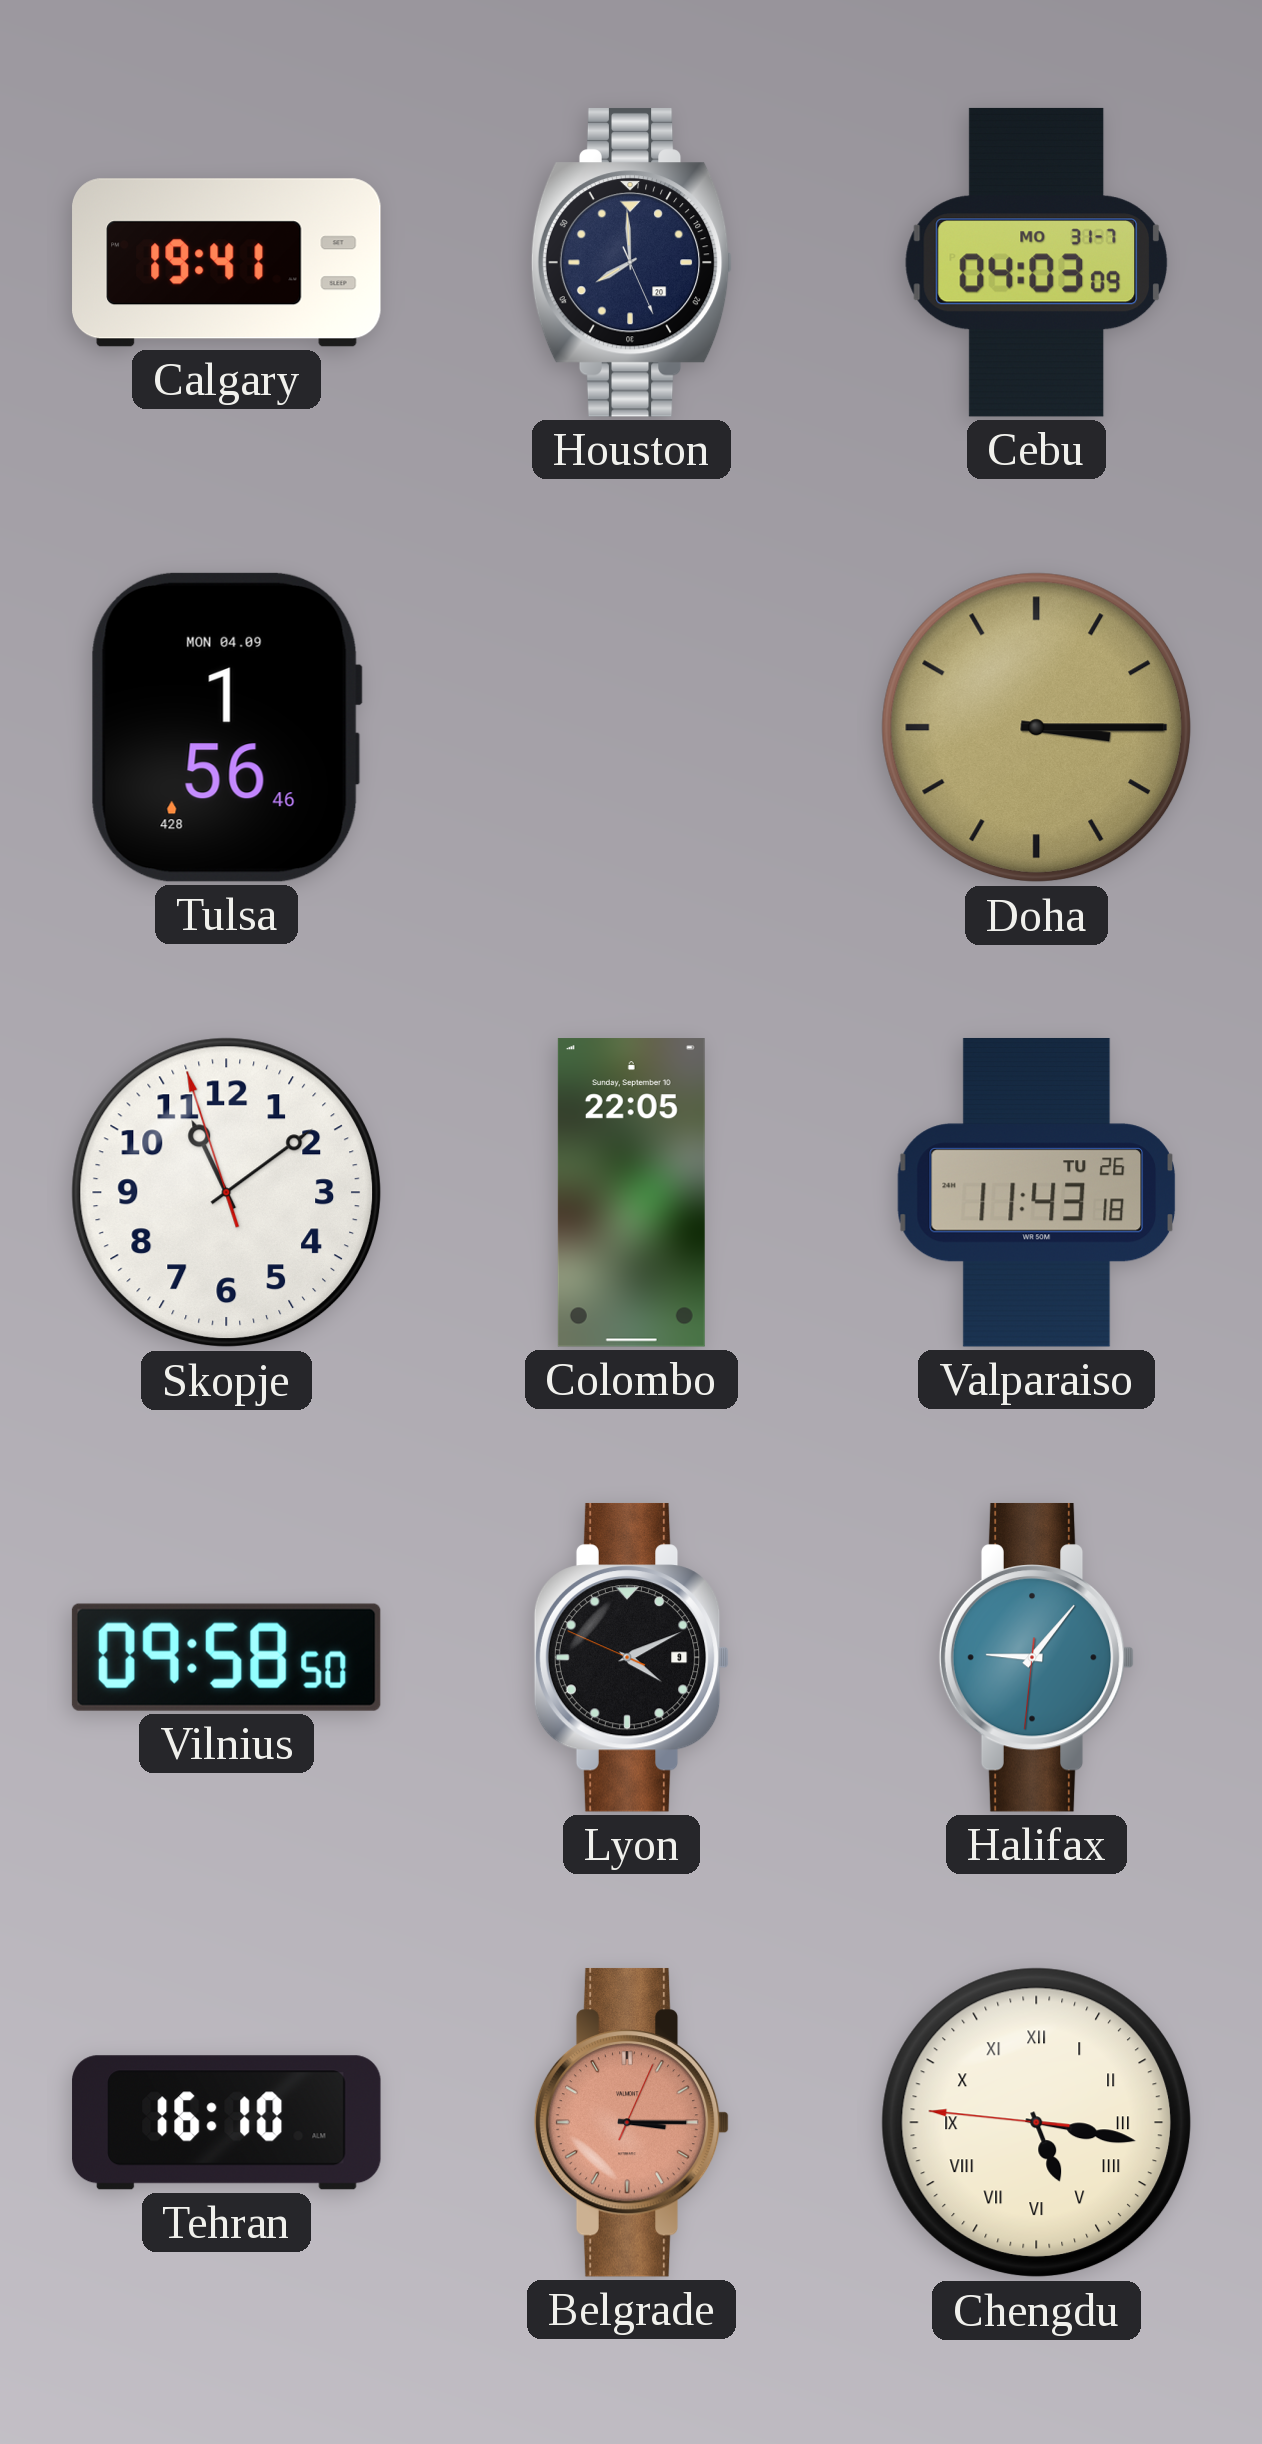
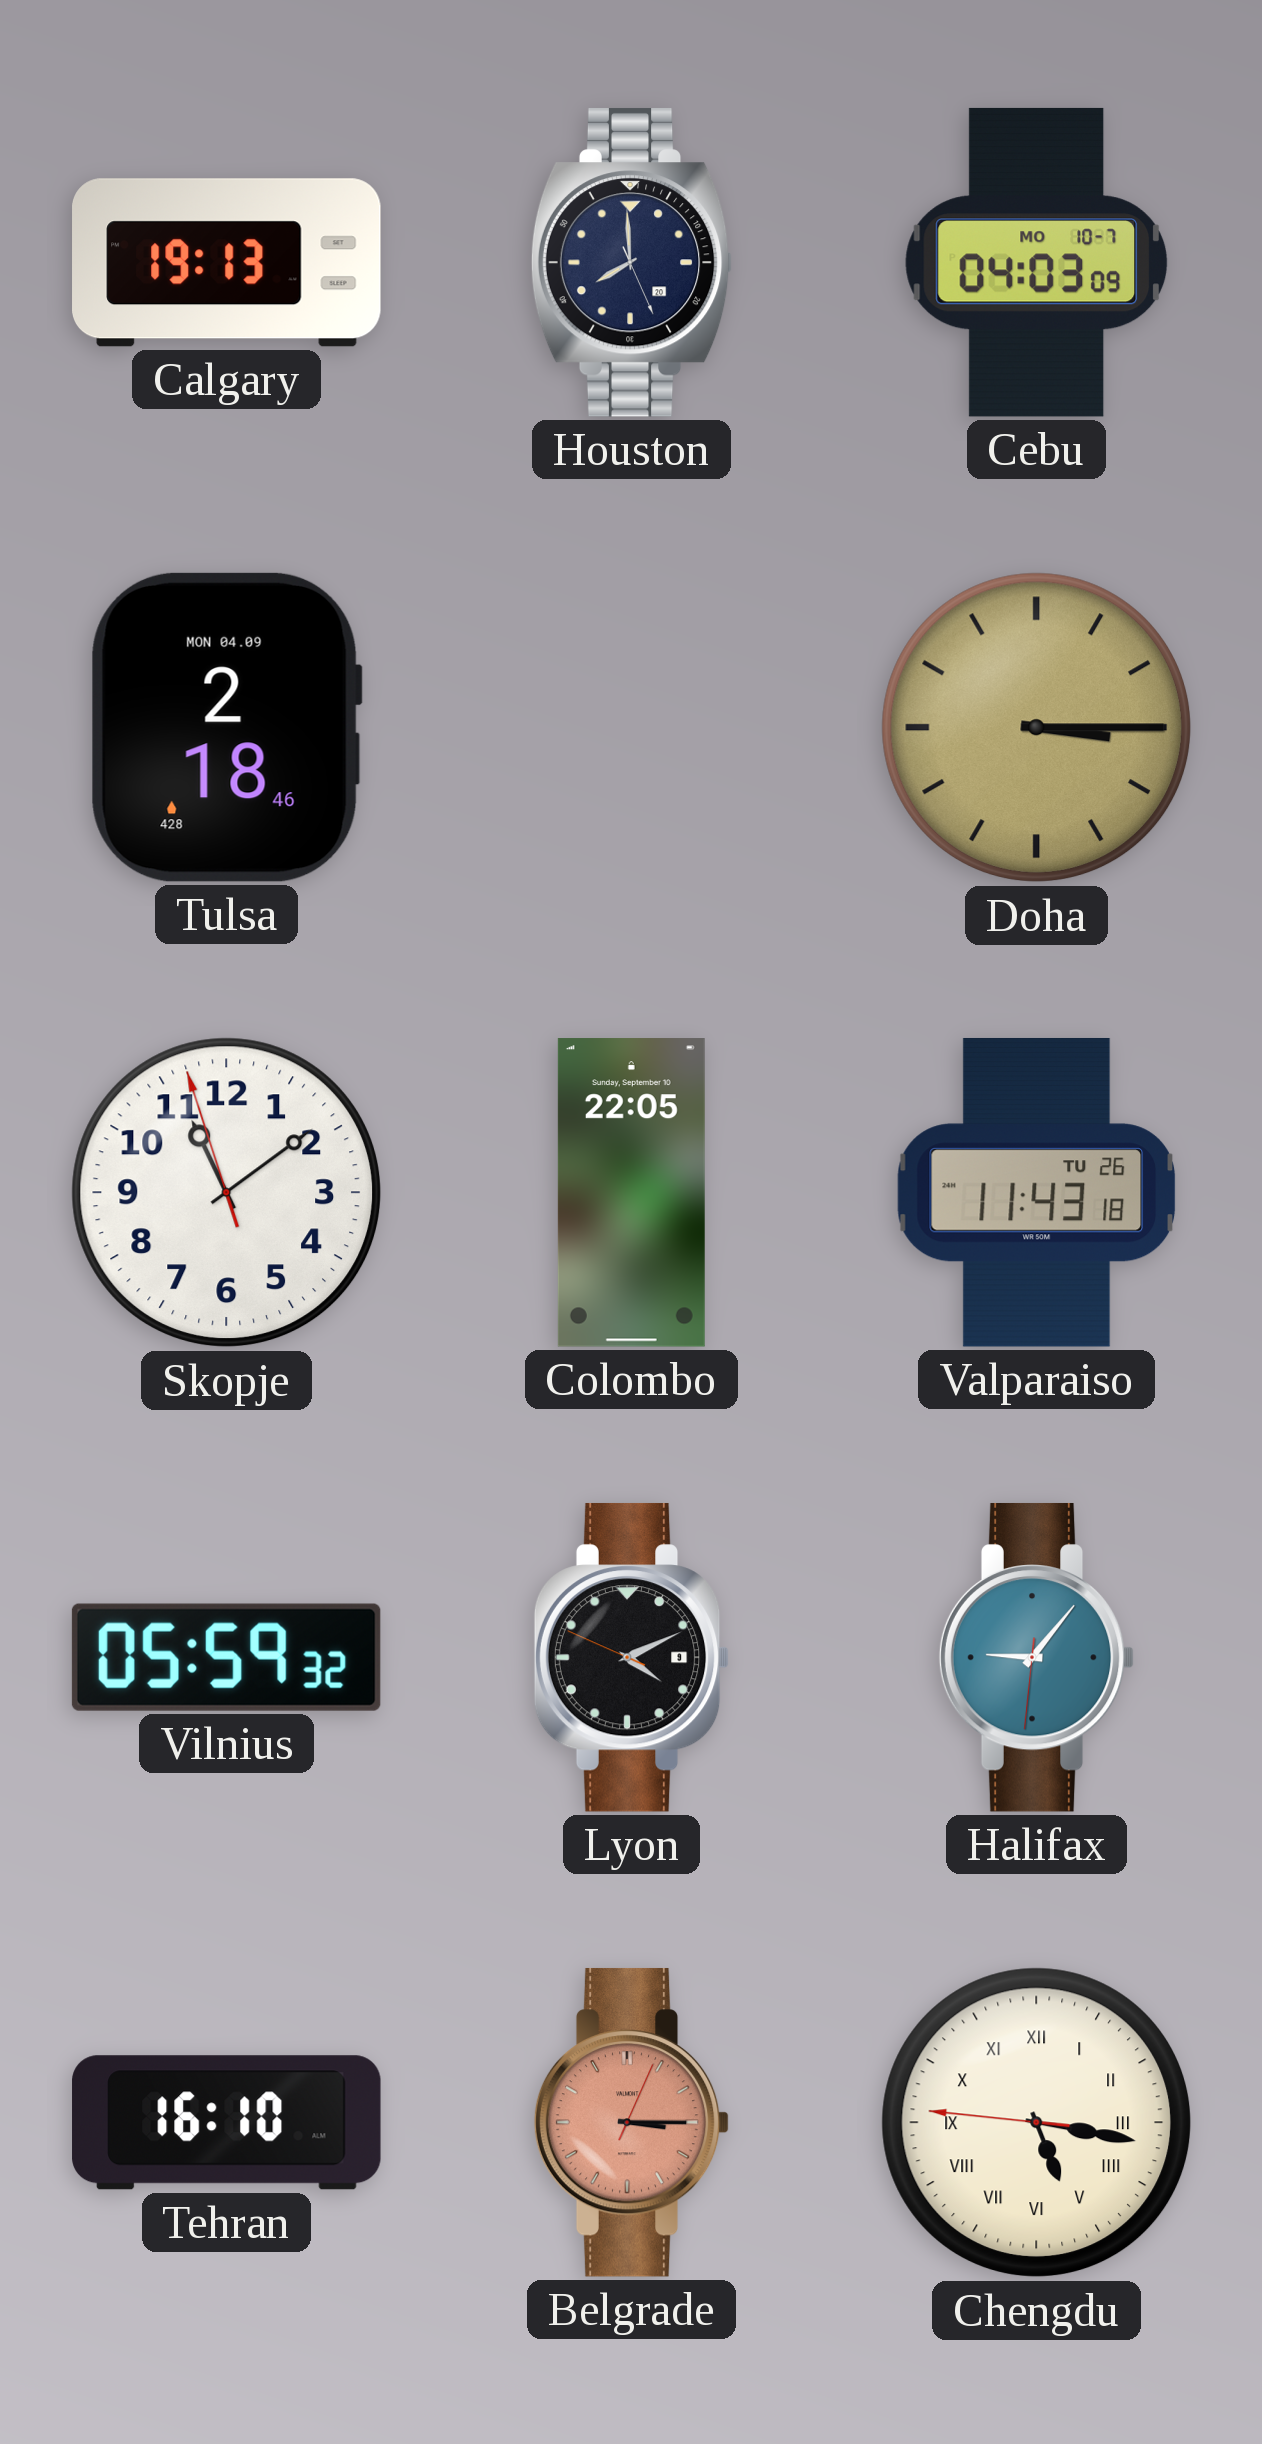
Calgary: 19:41 -> 19:13 (227, 263)
Cebu date: MO 31-7 -> MO 10-7 (1036, 262)
Tulsa: 1:56 -> 2:18 (226, 727)
Vilnius: 09:58 -> 05:59 (226, 1657)
